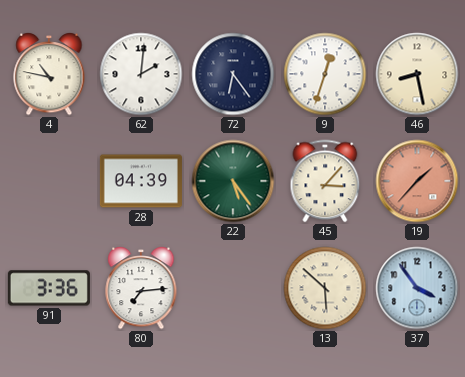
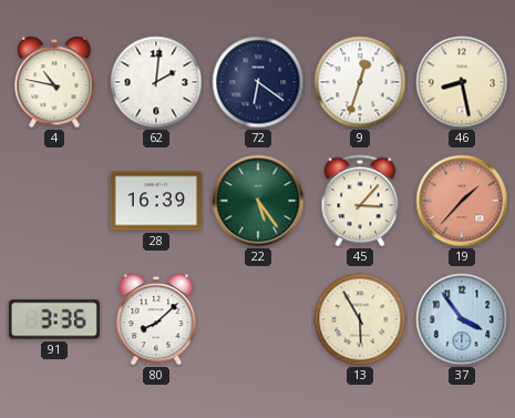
72: 6:24 -> 6:21 (258, 82)
28: 04:39 -> 16:39 (156, 201)
80: 7:14 -> 8:08 (156, 319)
13: 5:52 -> 5:55 (360, 319)
